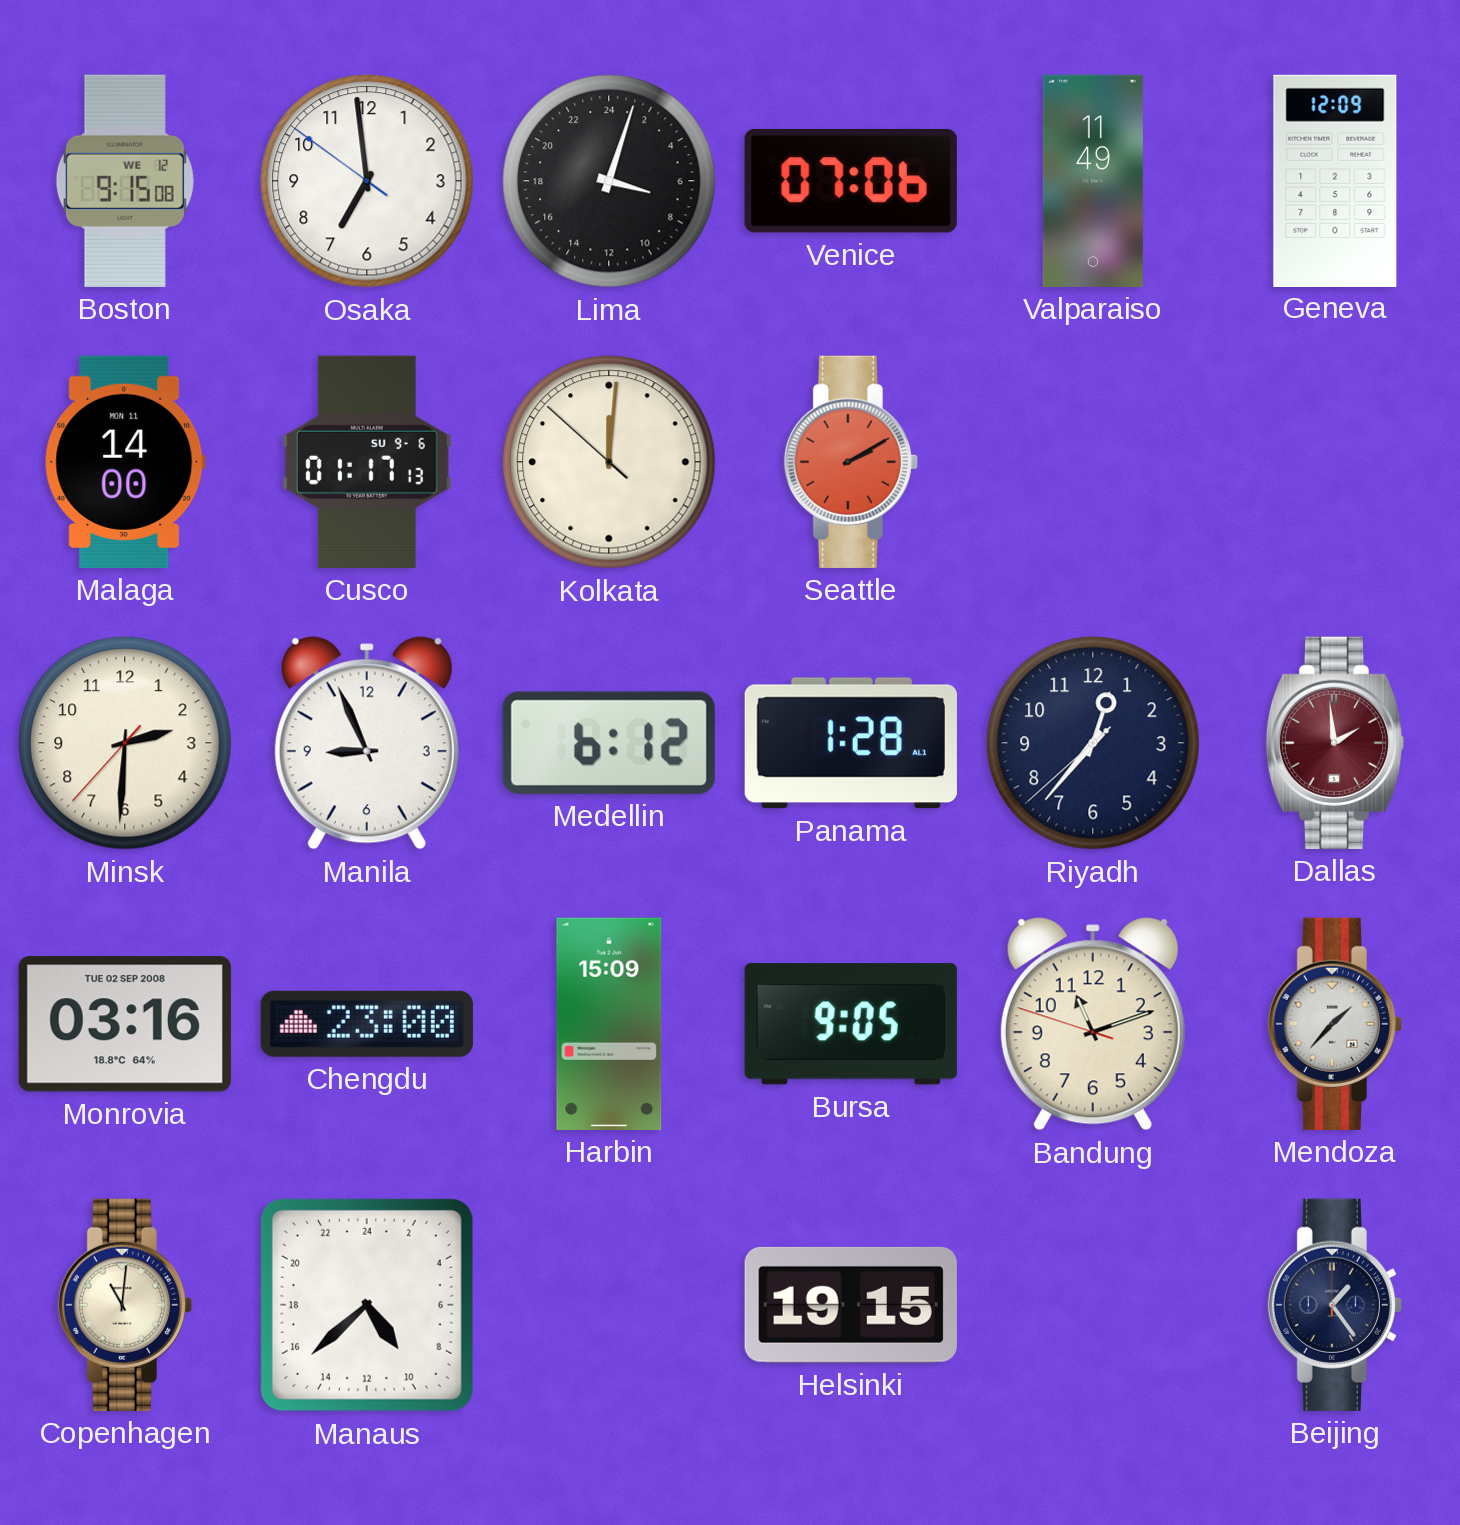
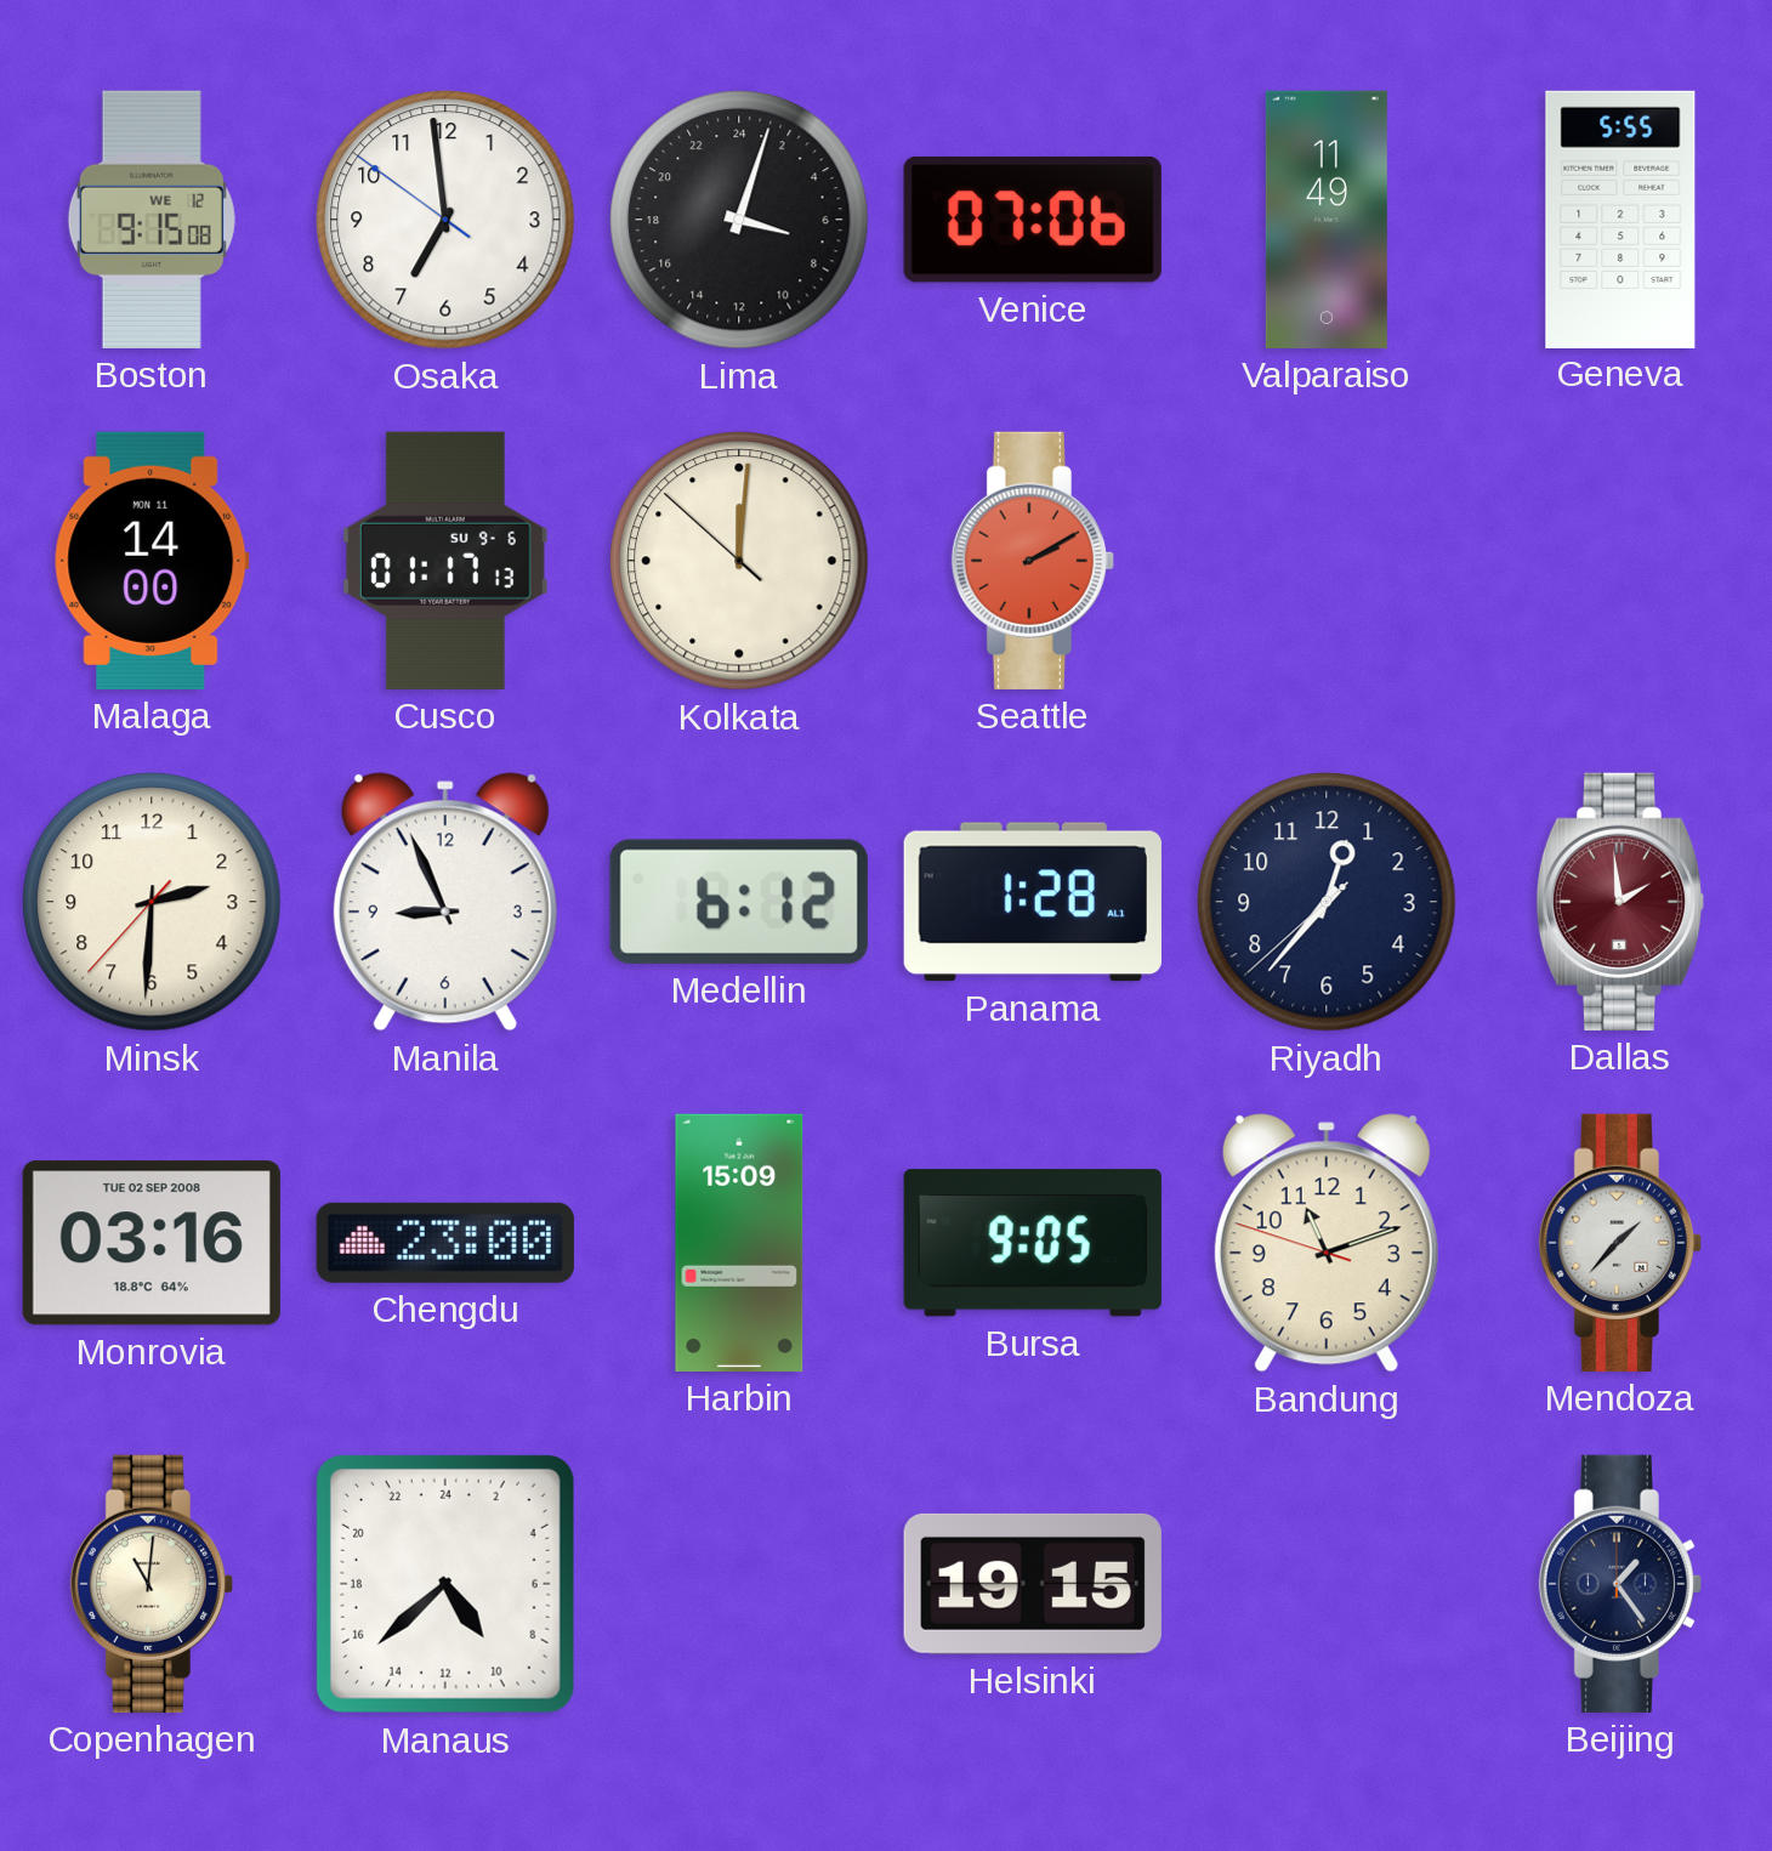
Geneva: 12:09 -> 5:55 (1620, 218)
